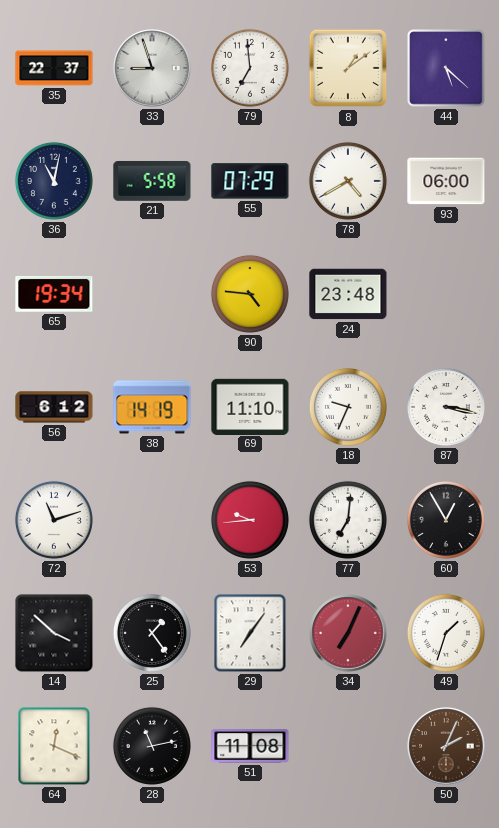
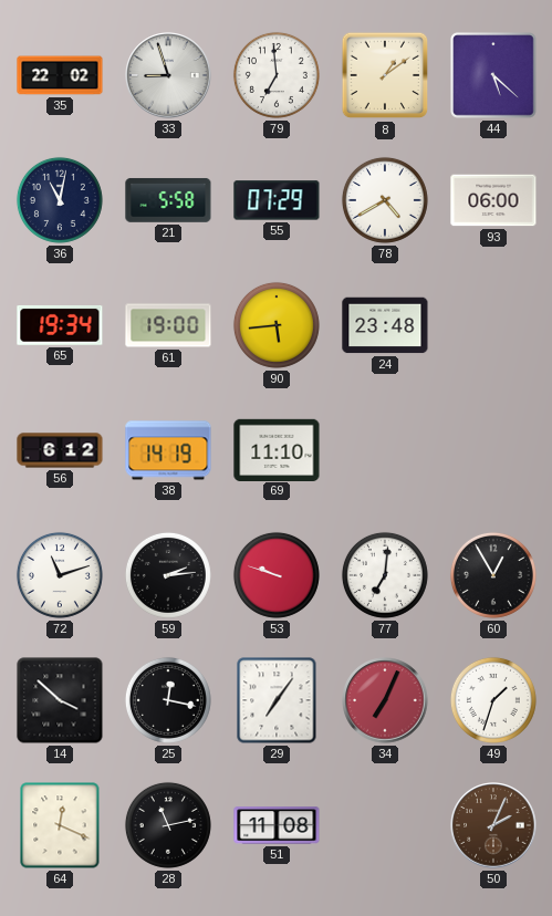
35: 22:37 -> 22:02 (60, 75)
61: none -> 19:00 (168, 325)
90: 4:46 -> 5:44 (277, 325)
18: 9:34 -> none (348, 407)
87: 3:17 -> none (446, 407)
59: none -> 2:14 (168, 575)
53: 9:44 -> 9:48 (277, 575)
25: 1:24 -> 12:17 (168, 700)
